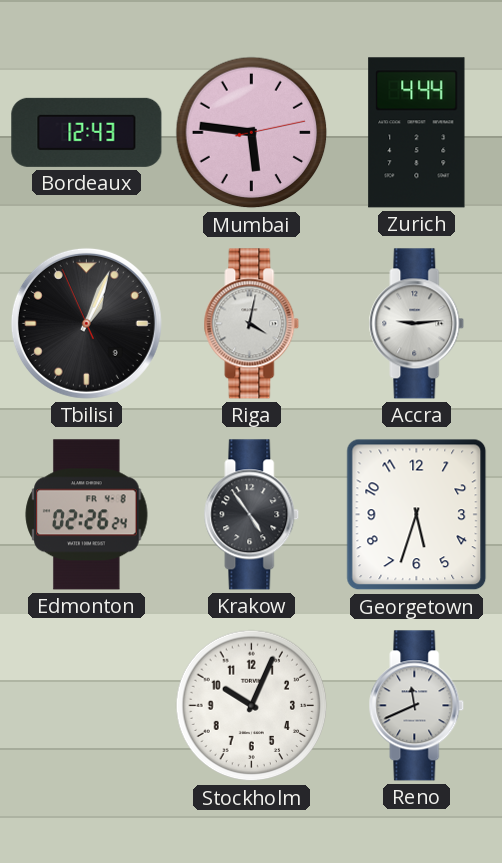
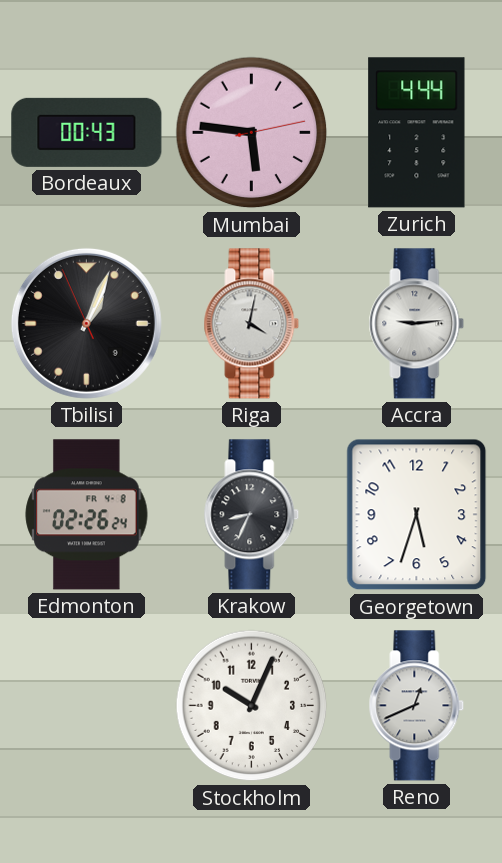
Bordeaux: 12:43 -> 00:43 (87, 132)
Krakow: 4:54 -> 8:34 (252, 515)
Reno: 11:41 -> 12:41 (417, 706)
